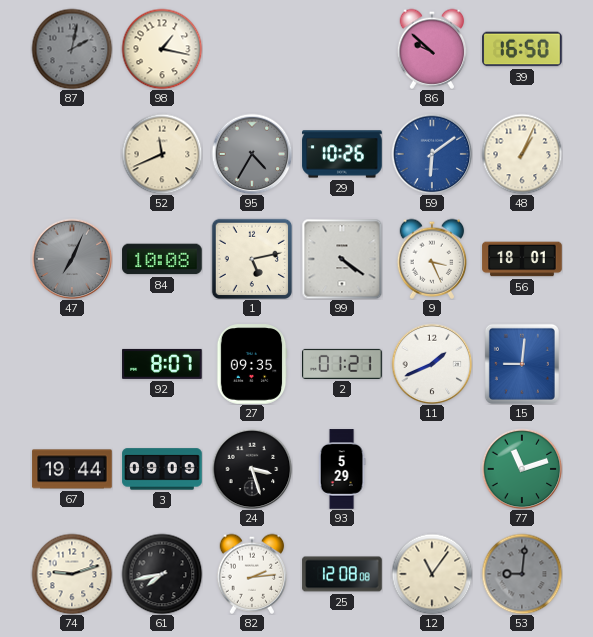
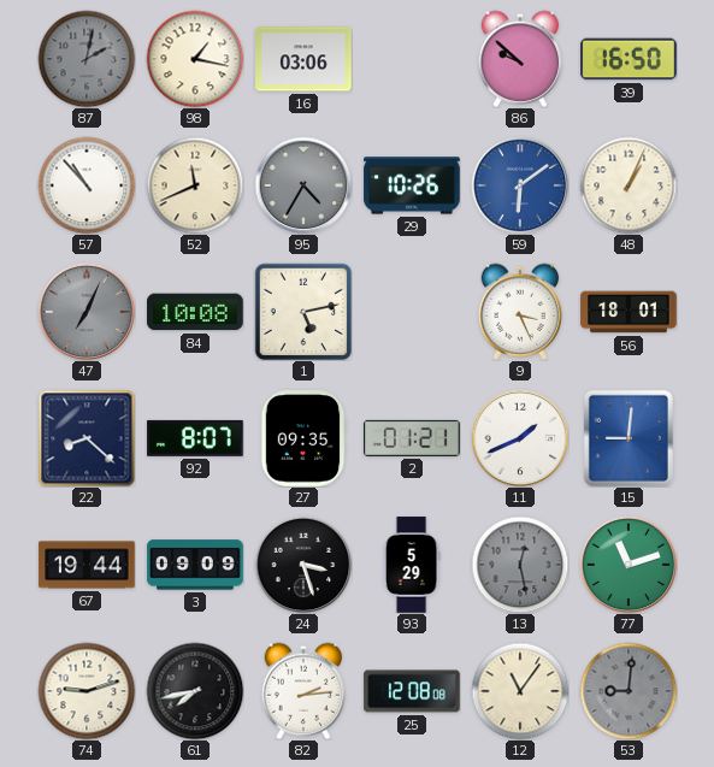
16: none -> 03:06 (303, 59)
57: none -> 10:53 (87, 185)
99: 4:21 -> none (342, 259)
22: none -> 8:22 (87, 438)
13: none -> 12:28 (520, 565)
